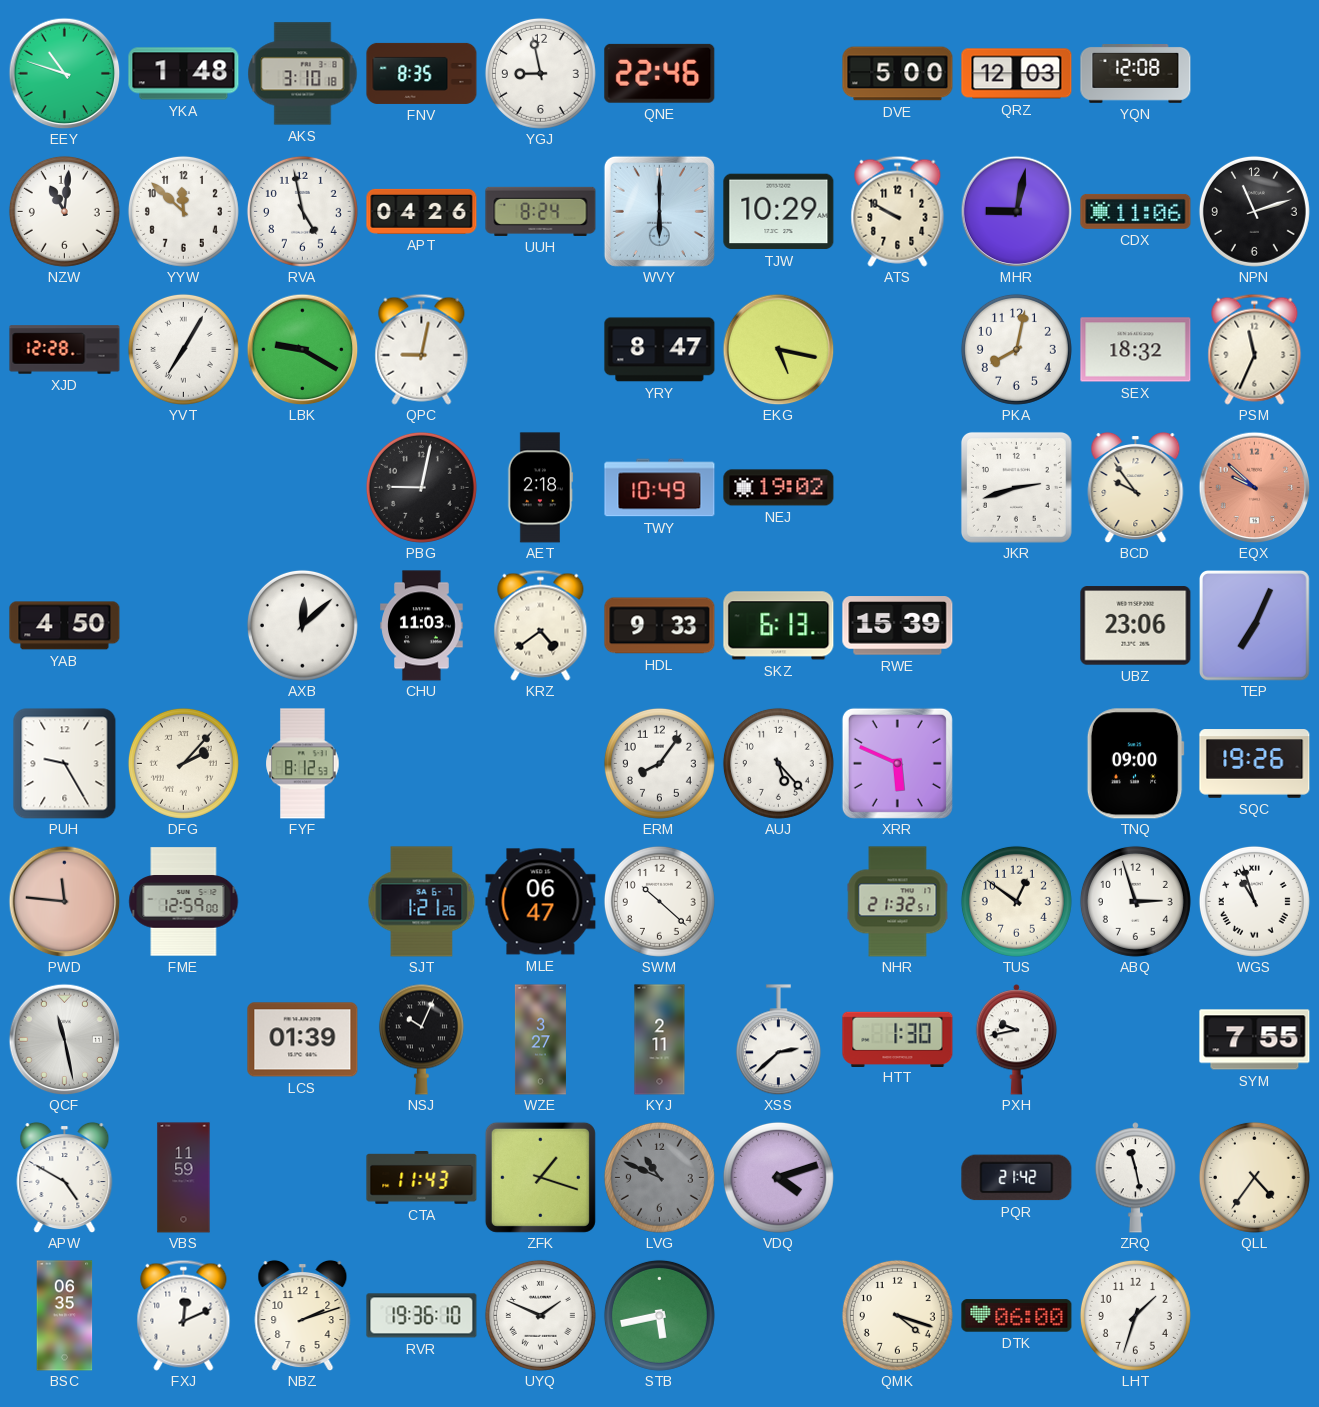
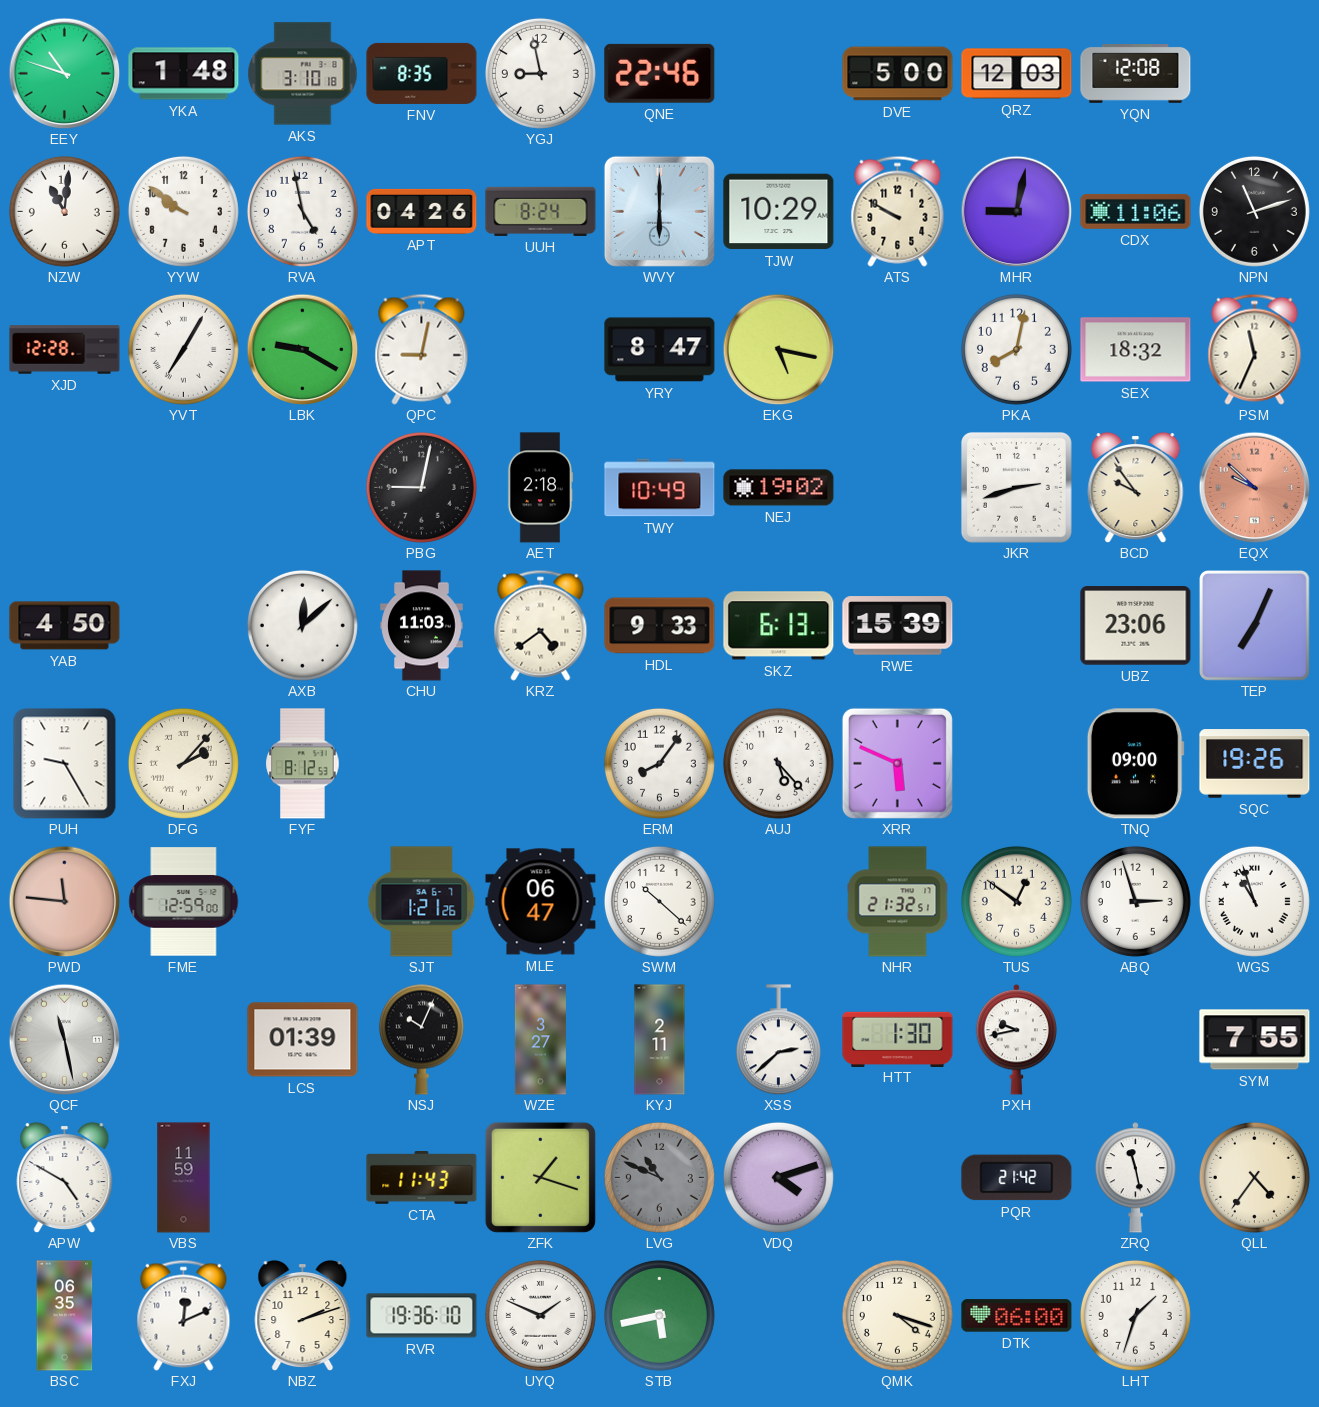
YYW: 11:52 -> 9:51 (183, 211)
